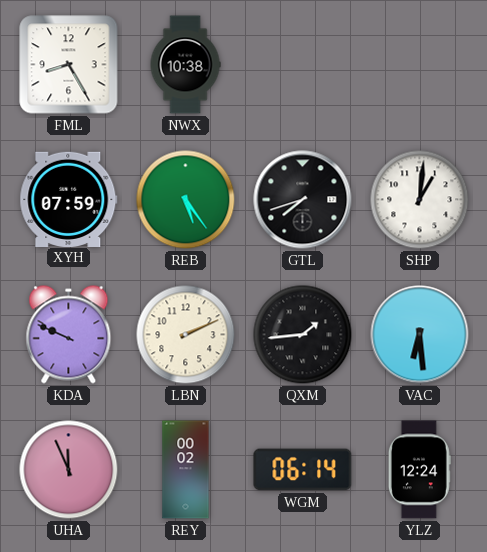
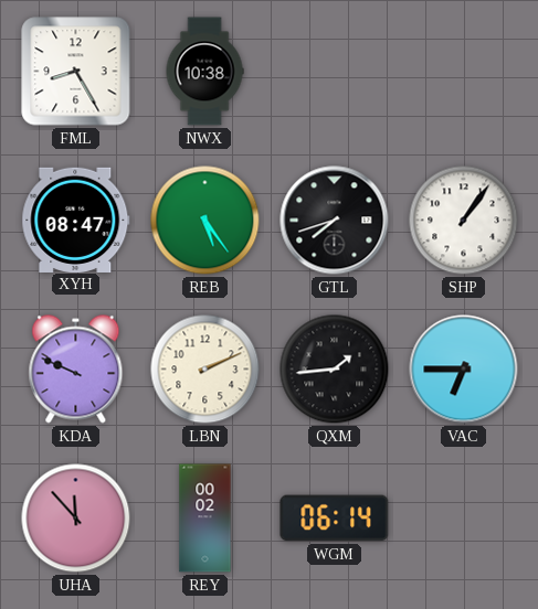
XYH: 07:59 -> 08:47 (76, 220)
SHP: 1:01 -> 1:06 (464, 221)
VAC: 6:29 -> 6:45 (464, 370)
UHA: 11:56 -> 11:53 (76, 519)
YLZ: 12:24 -> none (419, 470)
